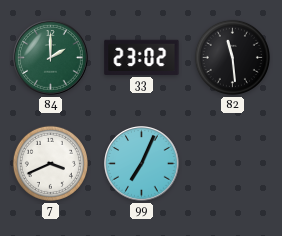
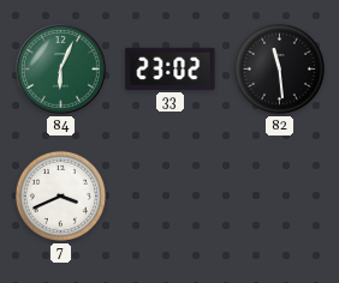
84: 2:00 -> 6:04 (61, 70)
99: 7:04 -> none (142, 164)
